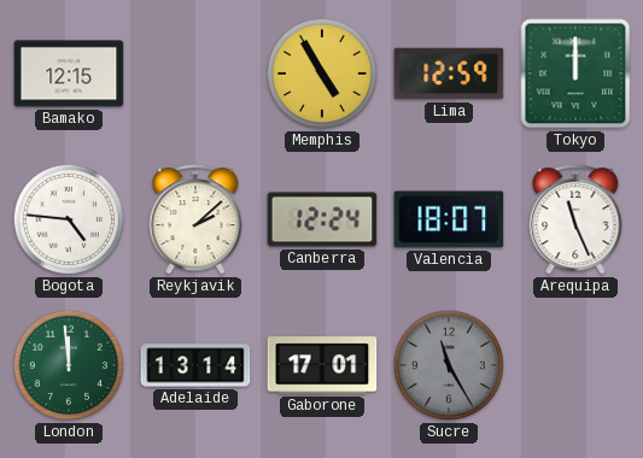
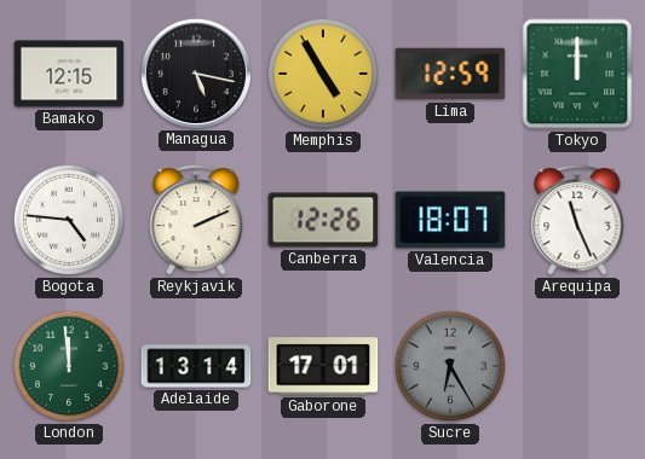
Managua: none -> 5:17 (195, 72)
Reykjavik: 2:08 -> 2:11 (196, 220)
Canberra: 12:24 -> 12:26 (323, 220)
Sucre: 11:25 -> 6:25 (450, 366)
